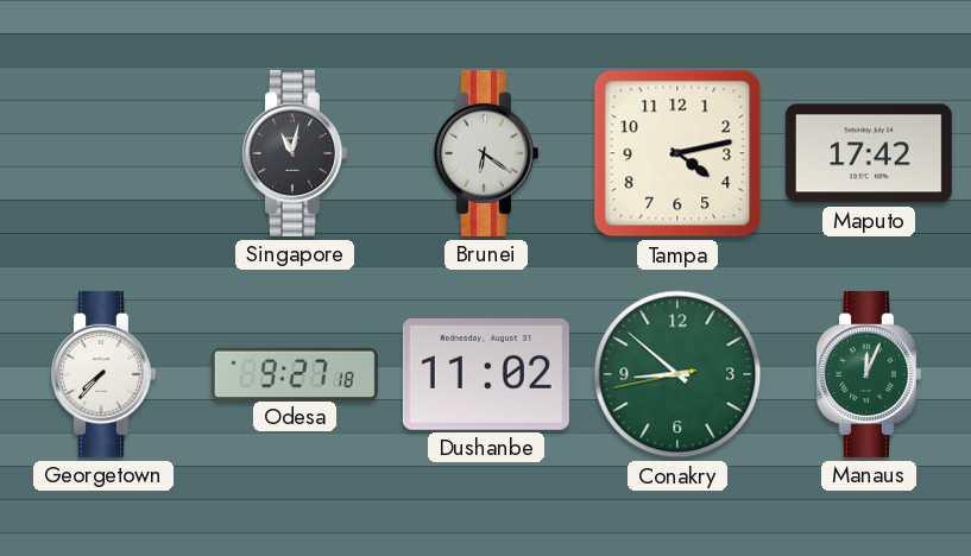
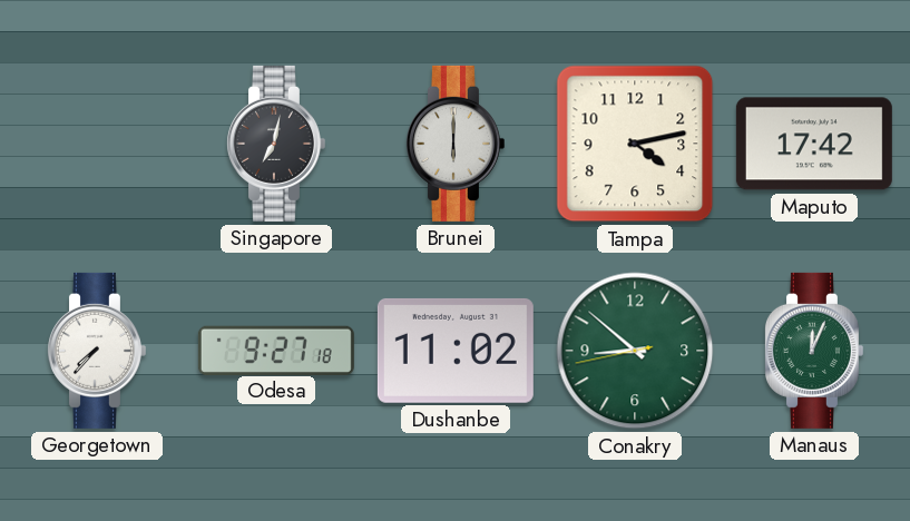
Singapore: 11:02 -> 7:02 (275, 144)
Brunei: 6:21 -> 6:00 (454, 144)
